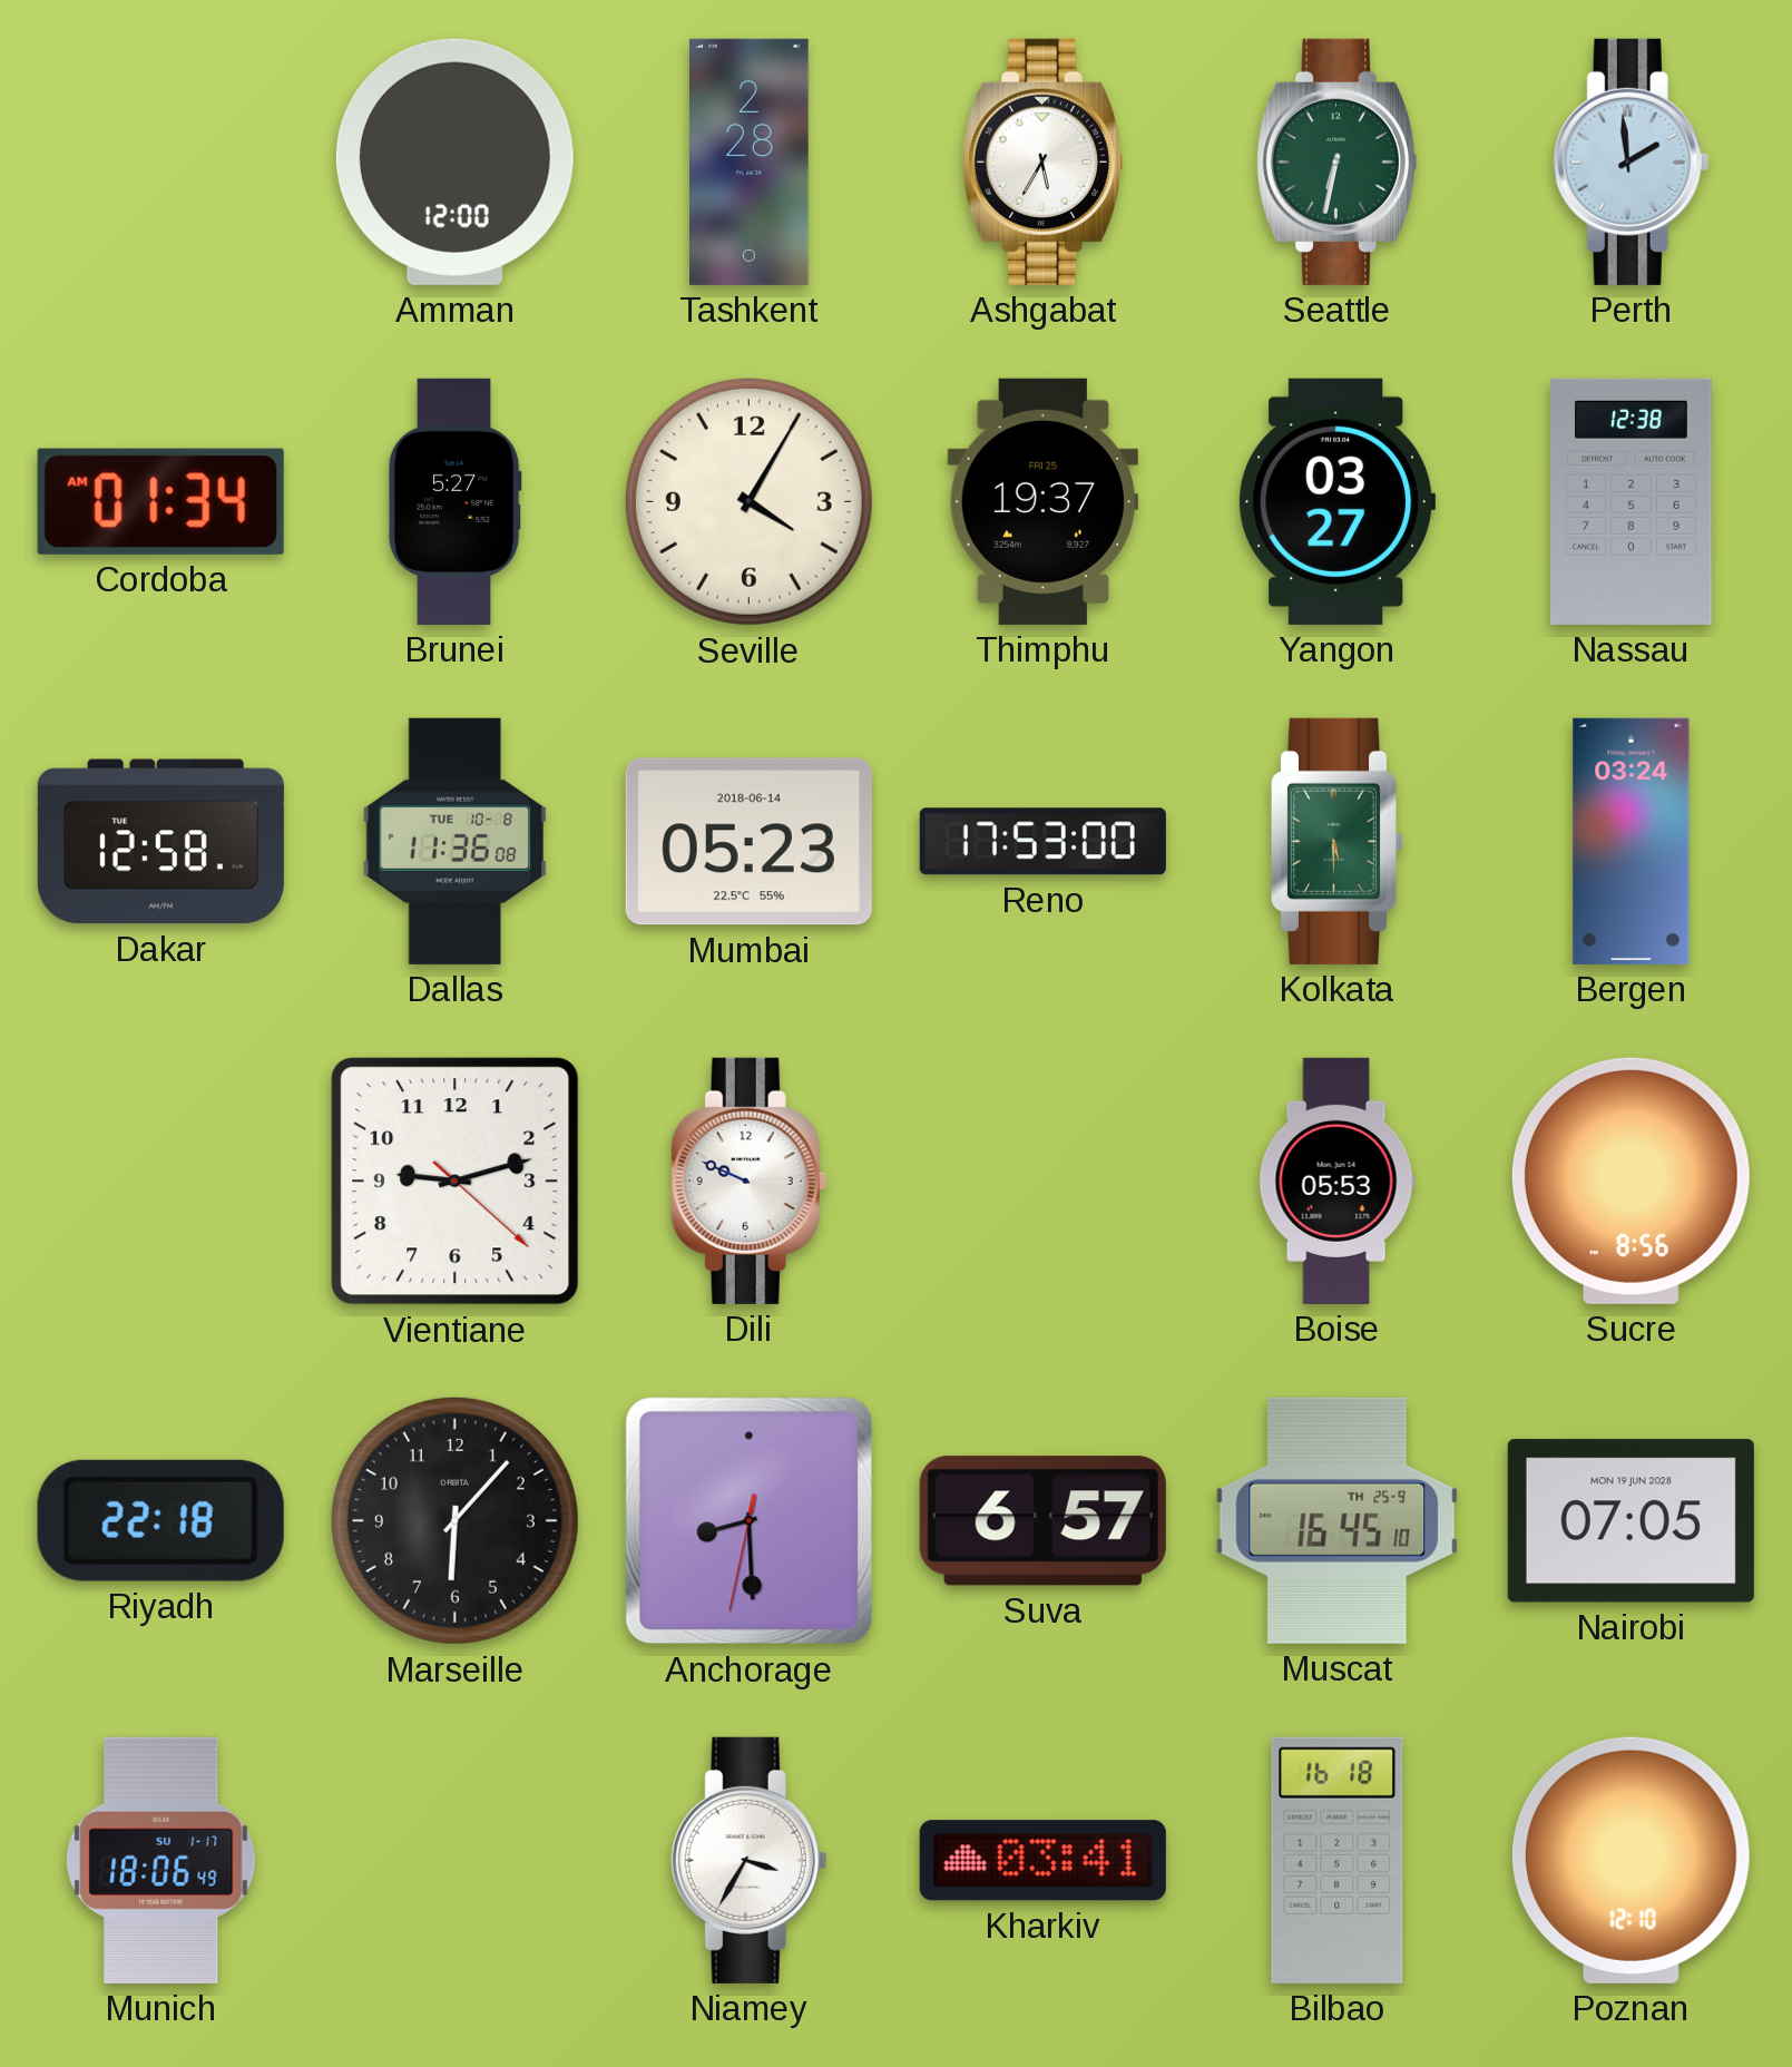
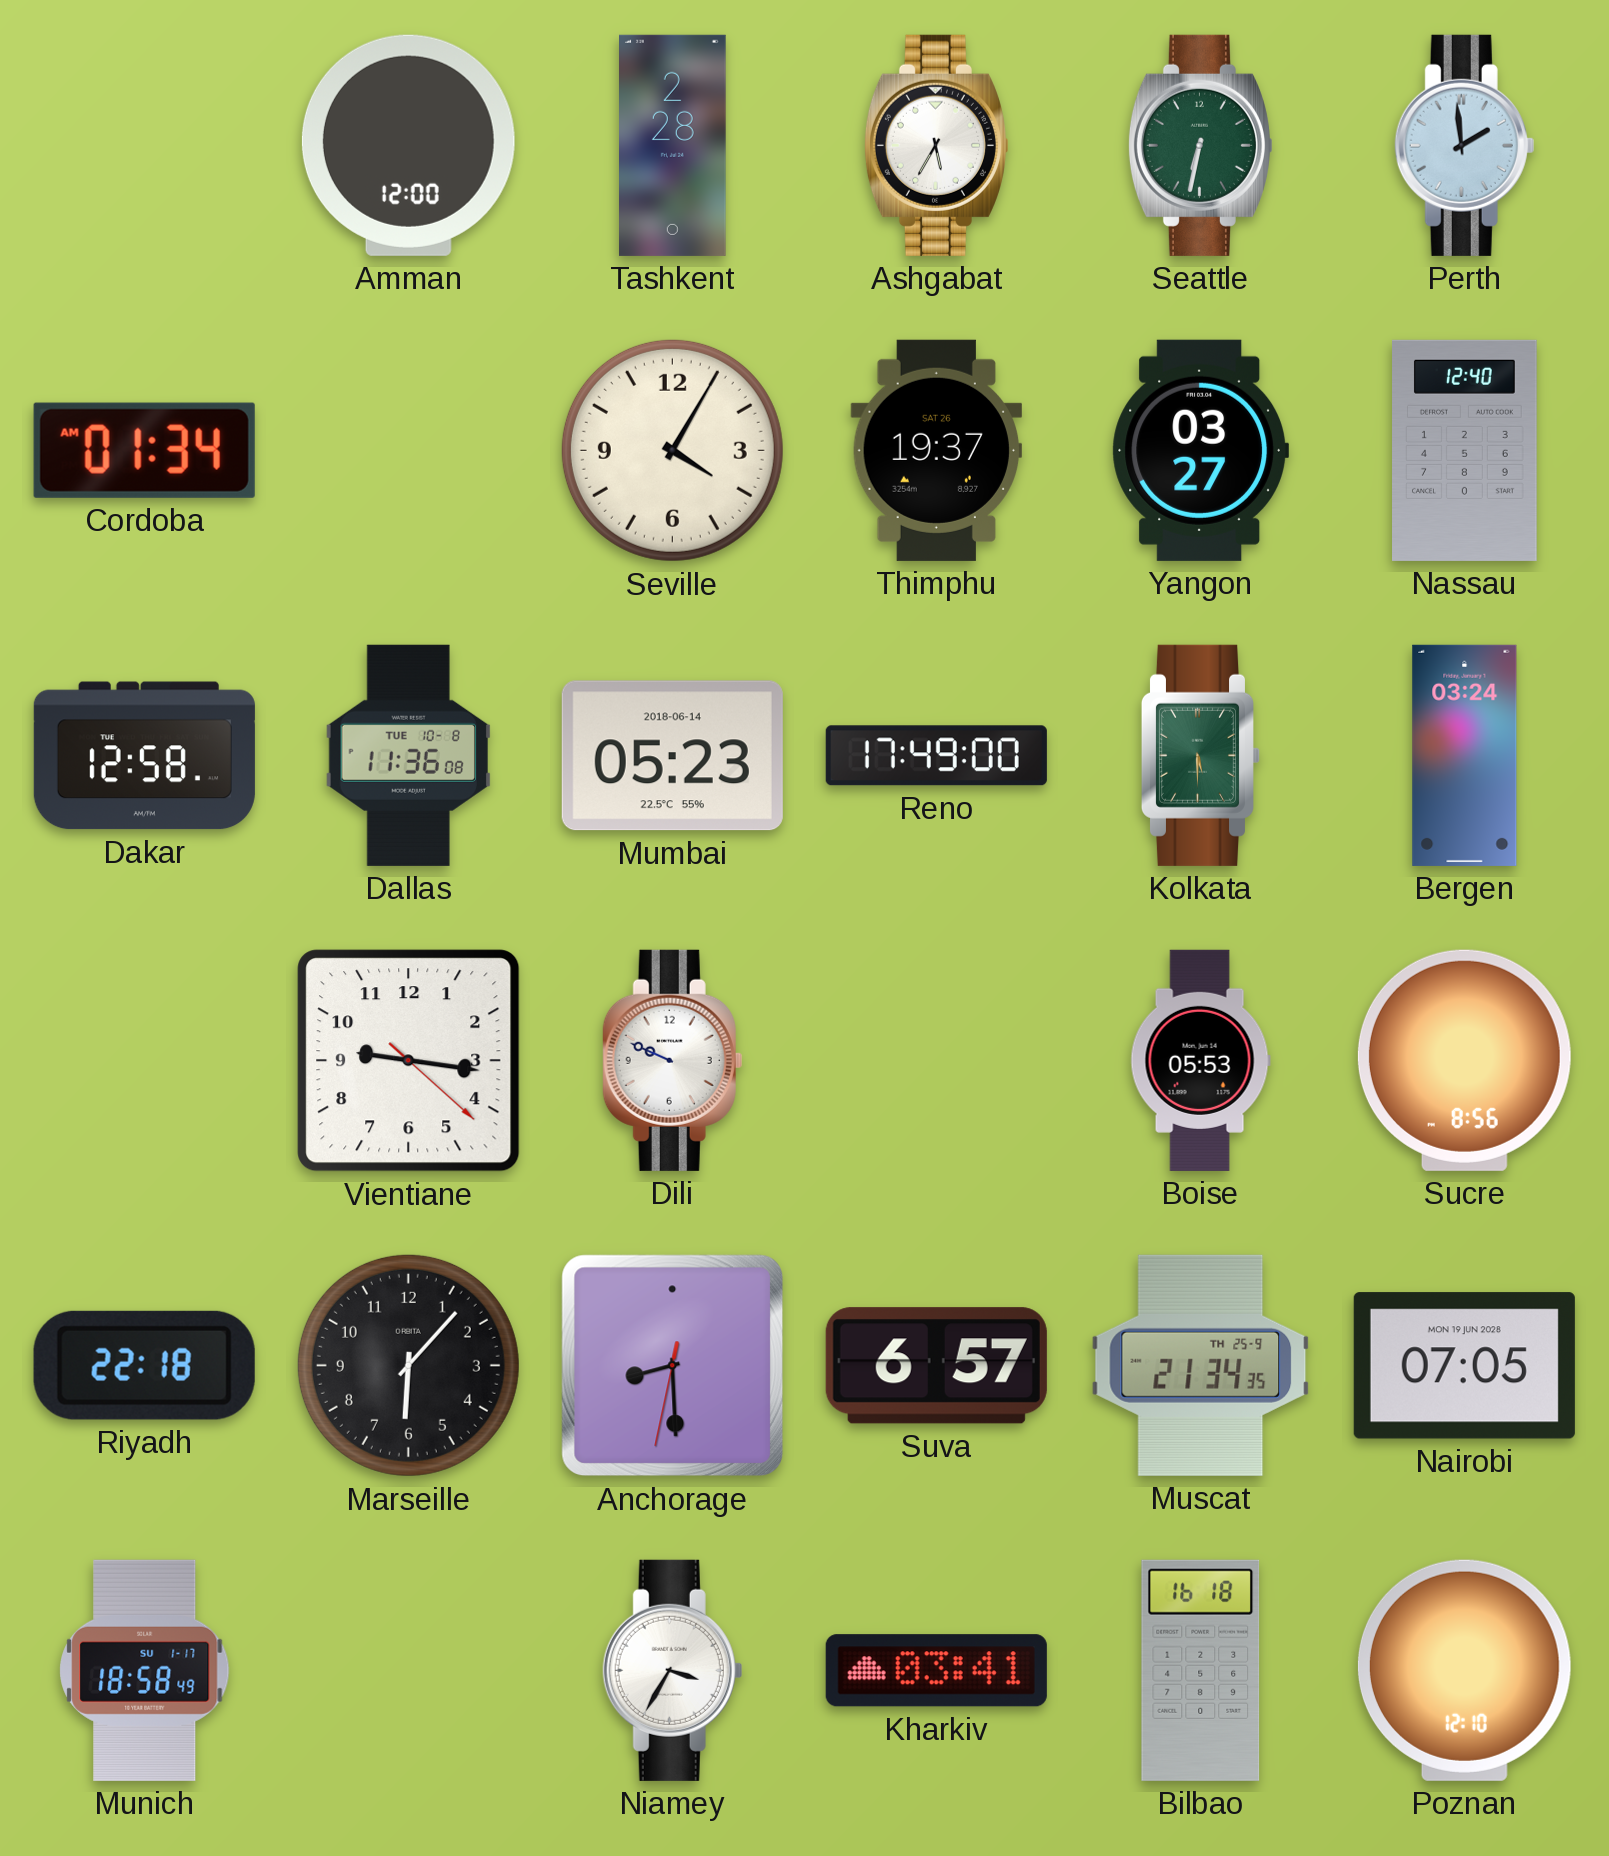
Brunei: 5:27 -> none (454, 501)
Thimphu date: FRI 25 -> SAT 26 (936, 450)
Nassau: 12:38 -> 12:40 (1465, 450)
Reno: 17:53 -> 17:49 (936, 756)
Vientiane: 9:12 -> 9:16 (409, 1061)
Muscat: 16:45 -> 21:34 (1201, 1365)
Munich: 18:06 -> 18:58 (145, 1670)
